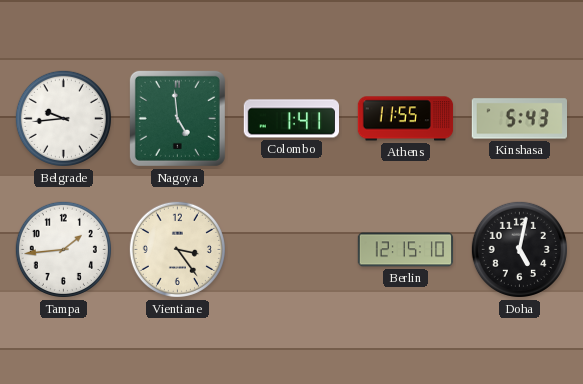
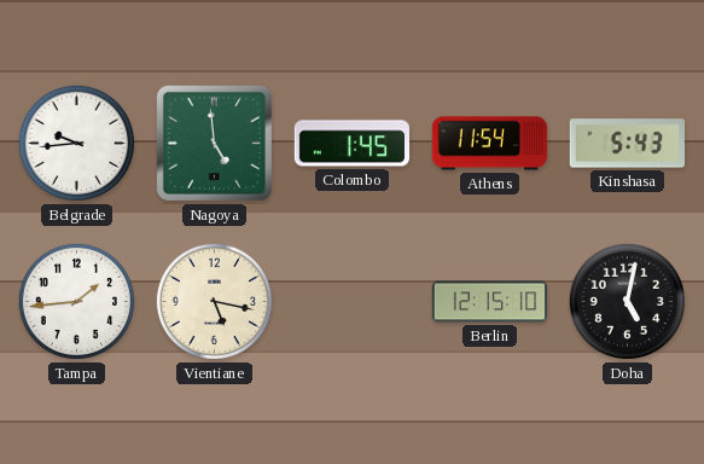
Colombo: 1:41 -> 1:45 (351, 144)
Athens: 11:55 -> 11:54 (490, 144)
Vientiane: 3:24 -> 5:17 (214, 301)
